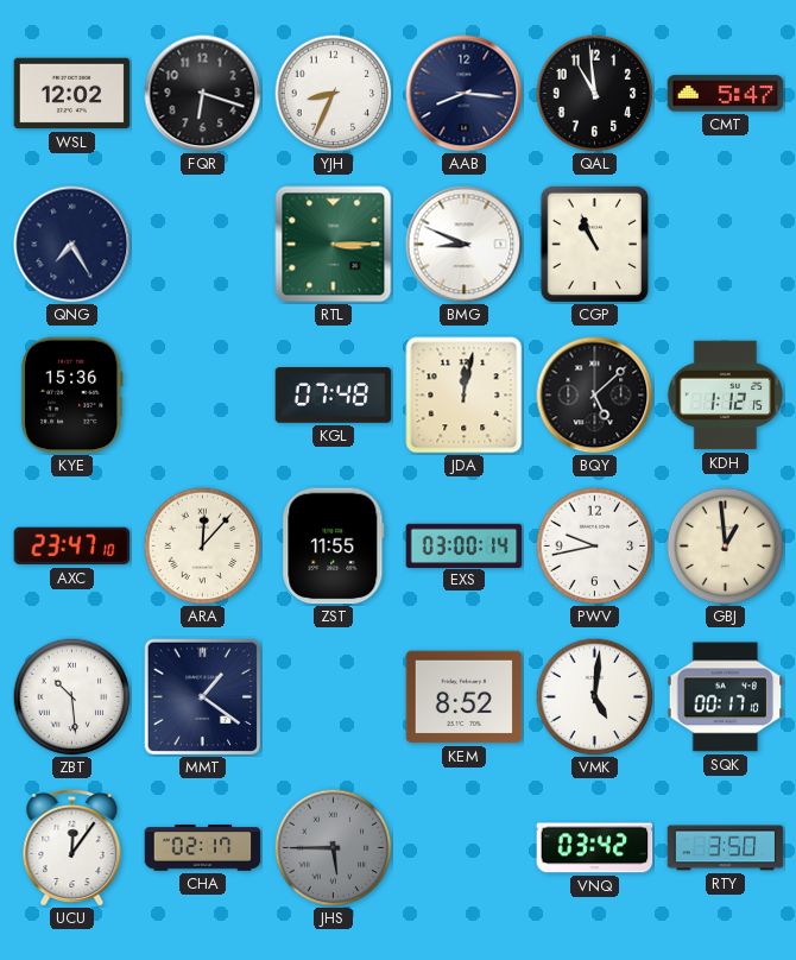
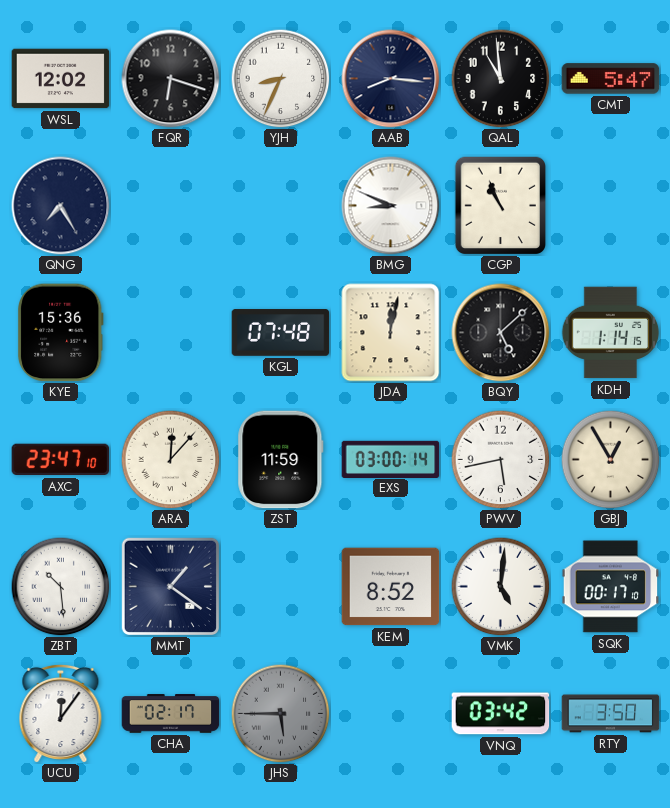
RTL: 3:15 -> none (334, 245)
KDH: 1:12 -> 1:14 (610, 333)
ZST: 11:55 -> 11:59 (281, 460)
PWV: 9:43 -> 5:43 (501, 460)
GBJ: 12:59 -> 12:55 (611, 460)
